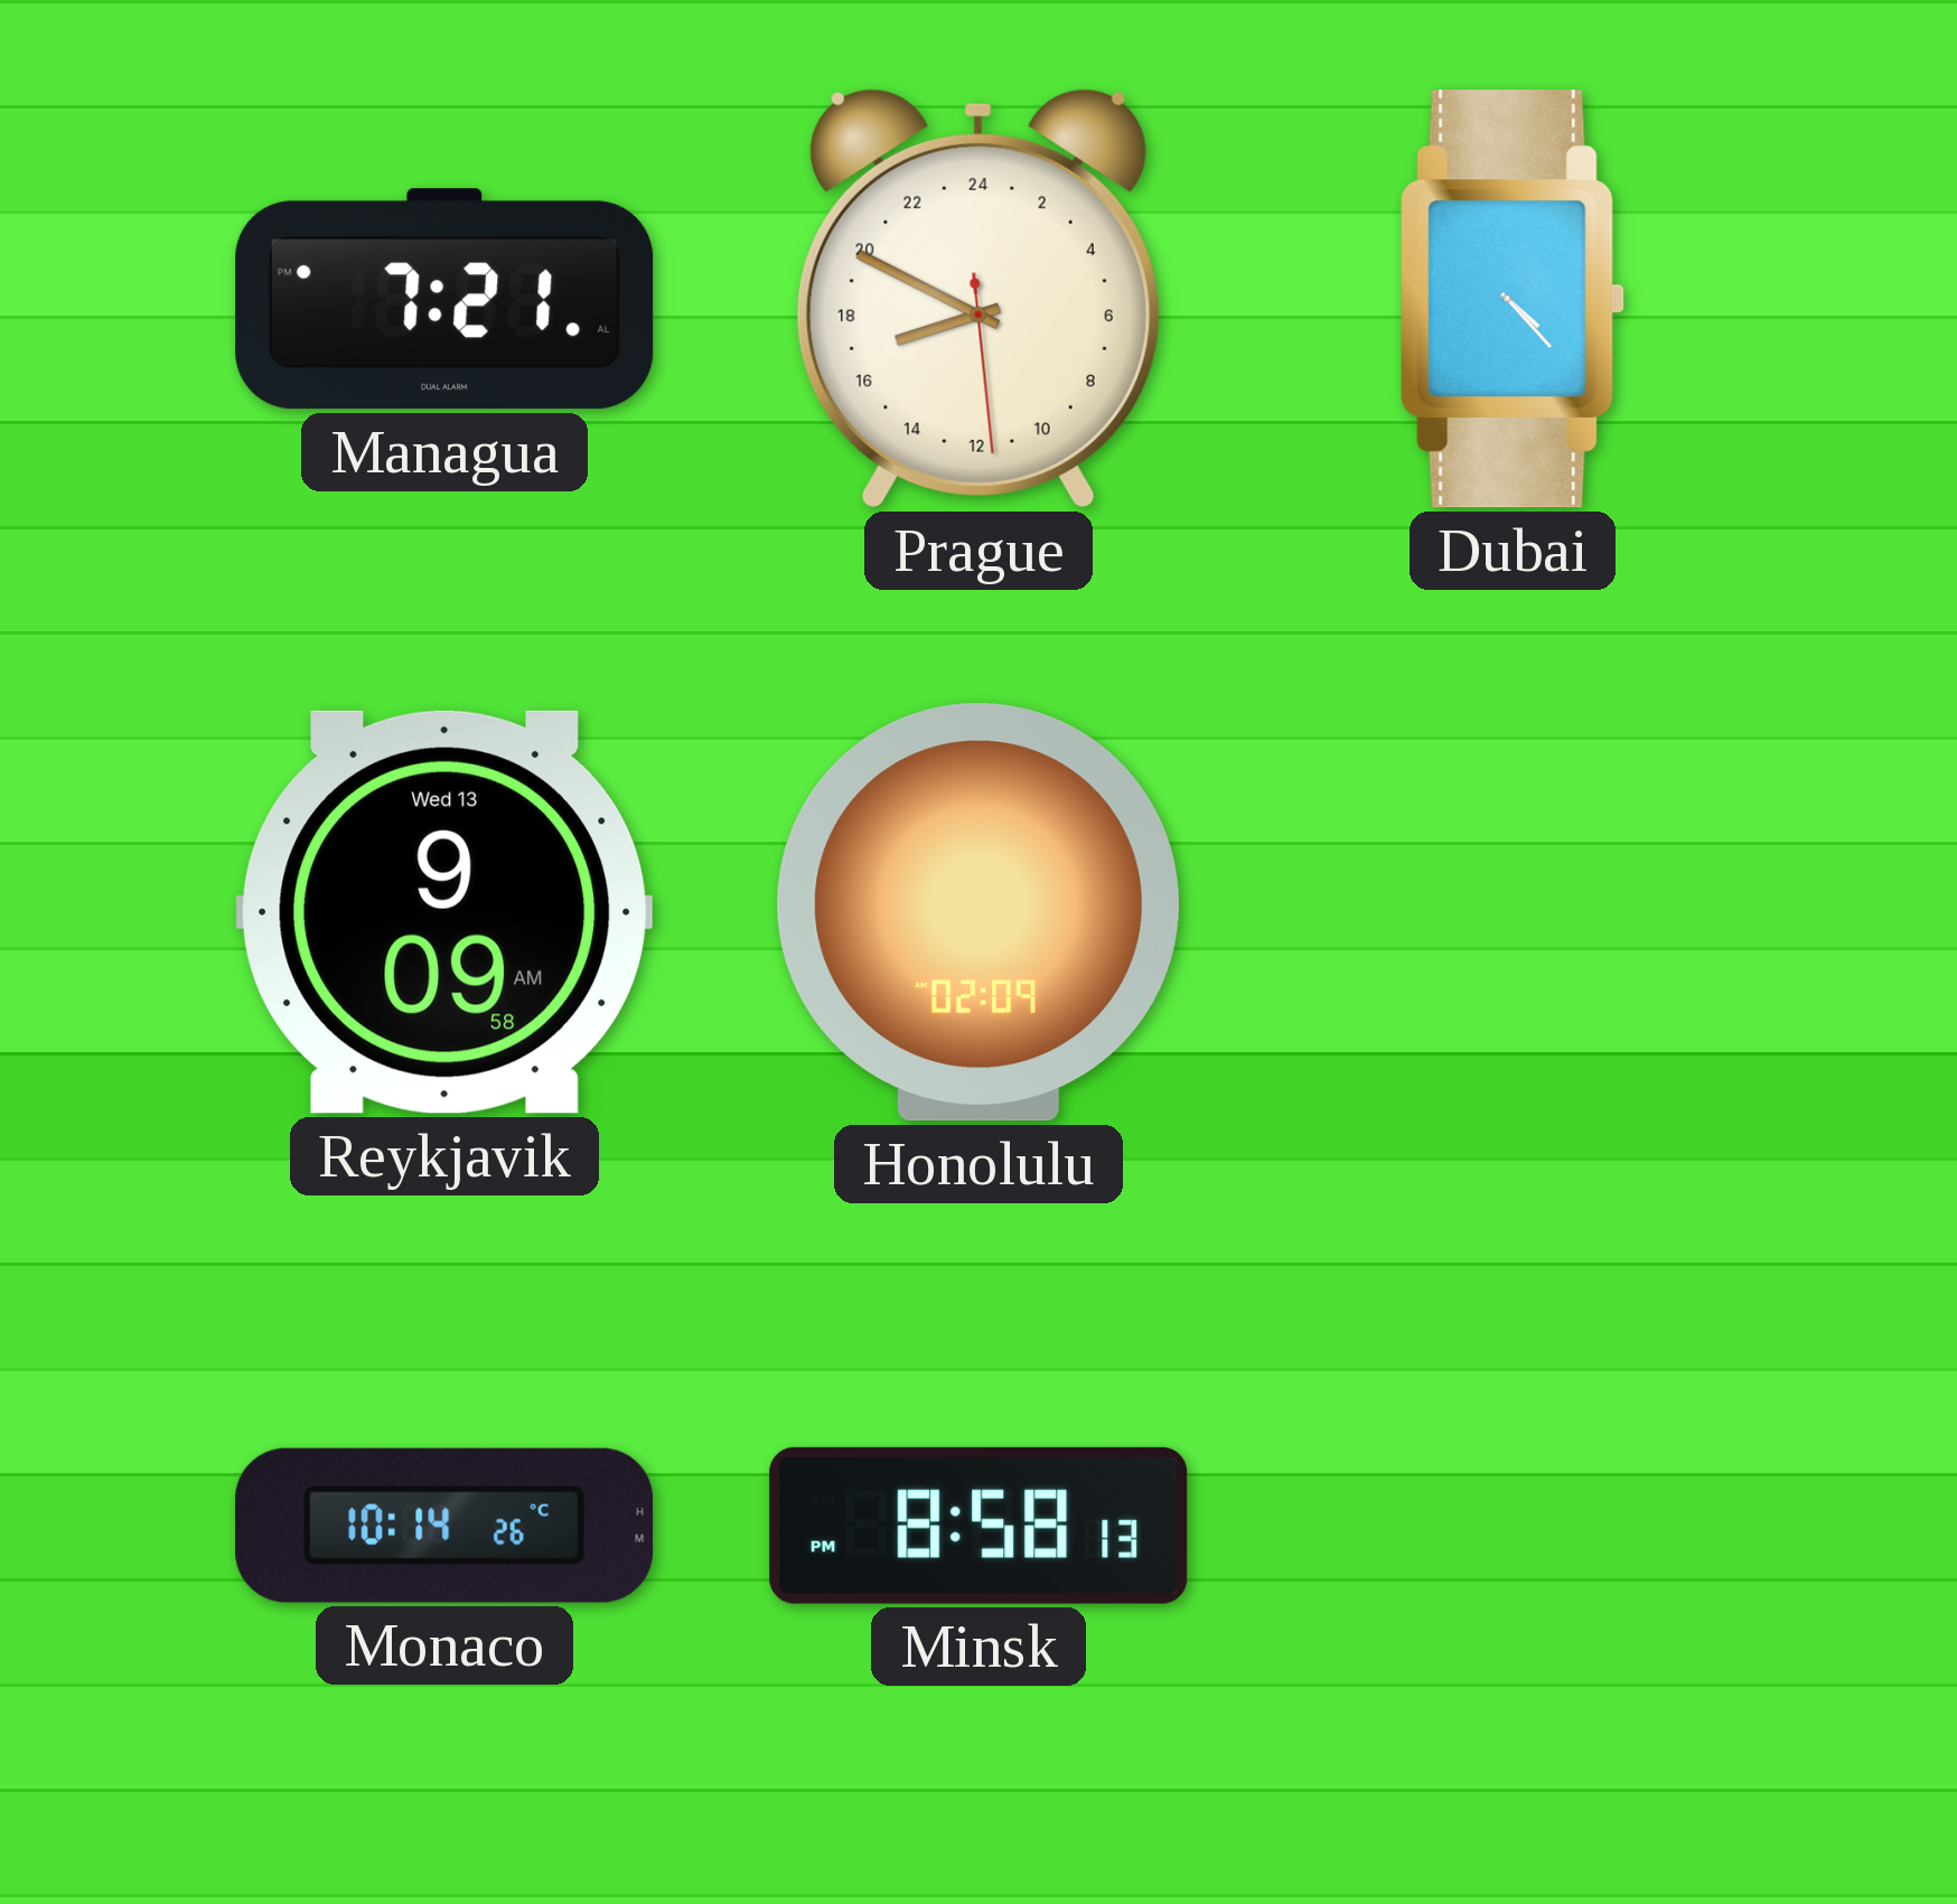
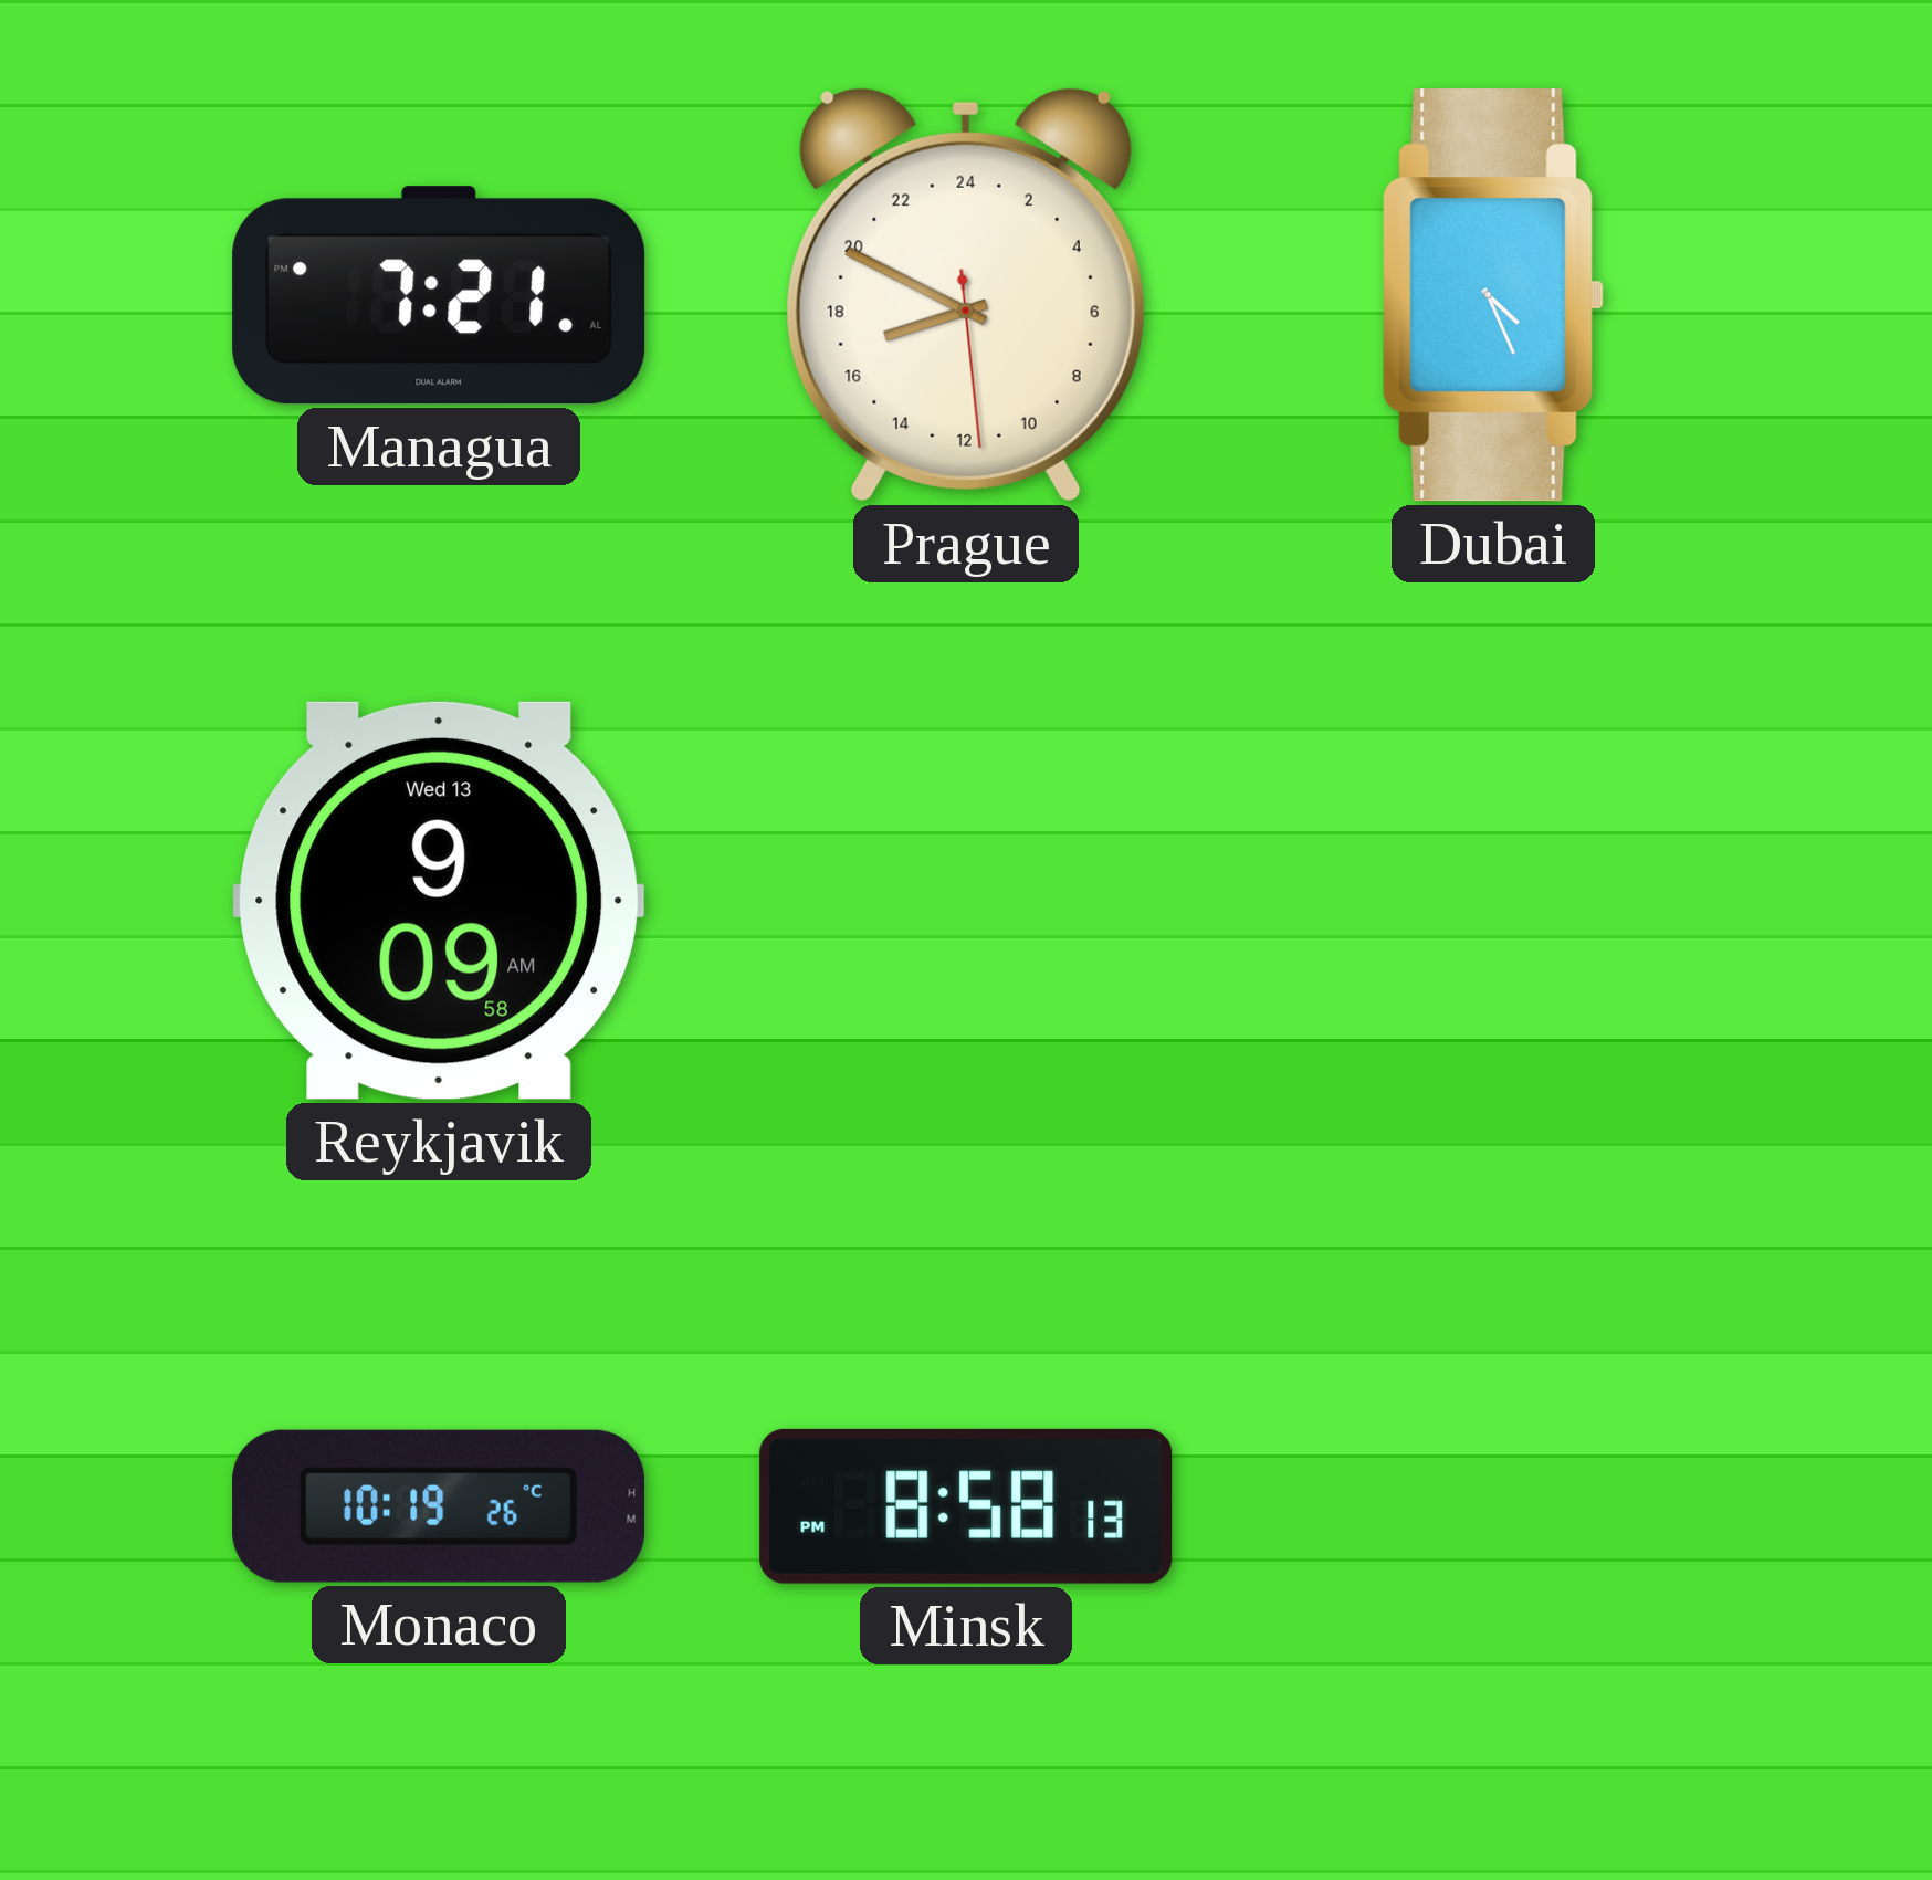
Dubai: 4:23 -> 4:26 (1493, 295)
Honolulu: 02:09 -> none (979, 912)
Monaco: 10:14 -> 10:19 (439, 1506)
